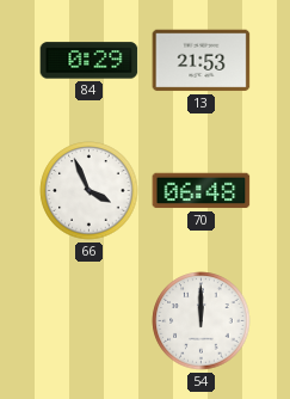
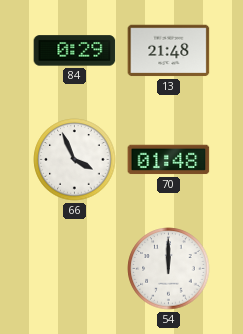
13: 21:53 -> 21:48 (169, 51)
70: 06:48 -> 01:48 (169, 160)
